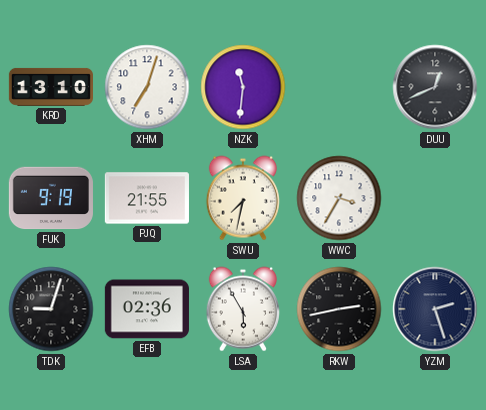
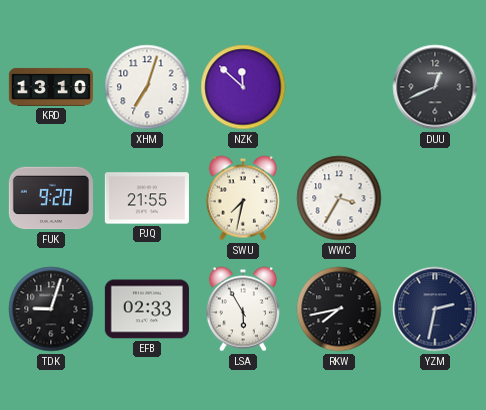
NZK: 11:31 -> 11:52 (243, 87)
FUK: 9:19 -> 9:20 (51, 198)
EFB: 02:36 -> 02:33 (147, 309)
RKW: 2:43 -> 7:43 (339, 309)
YZM: 2:27 -> 2:32 (435, 309)
